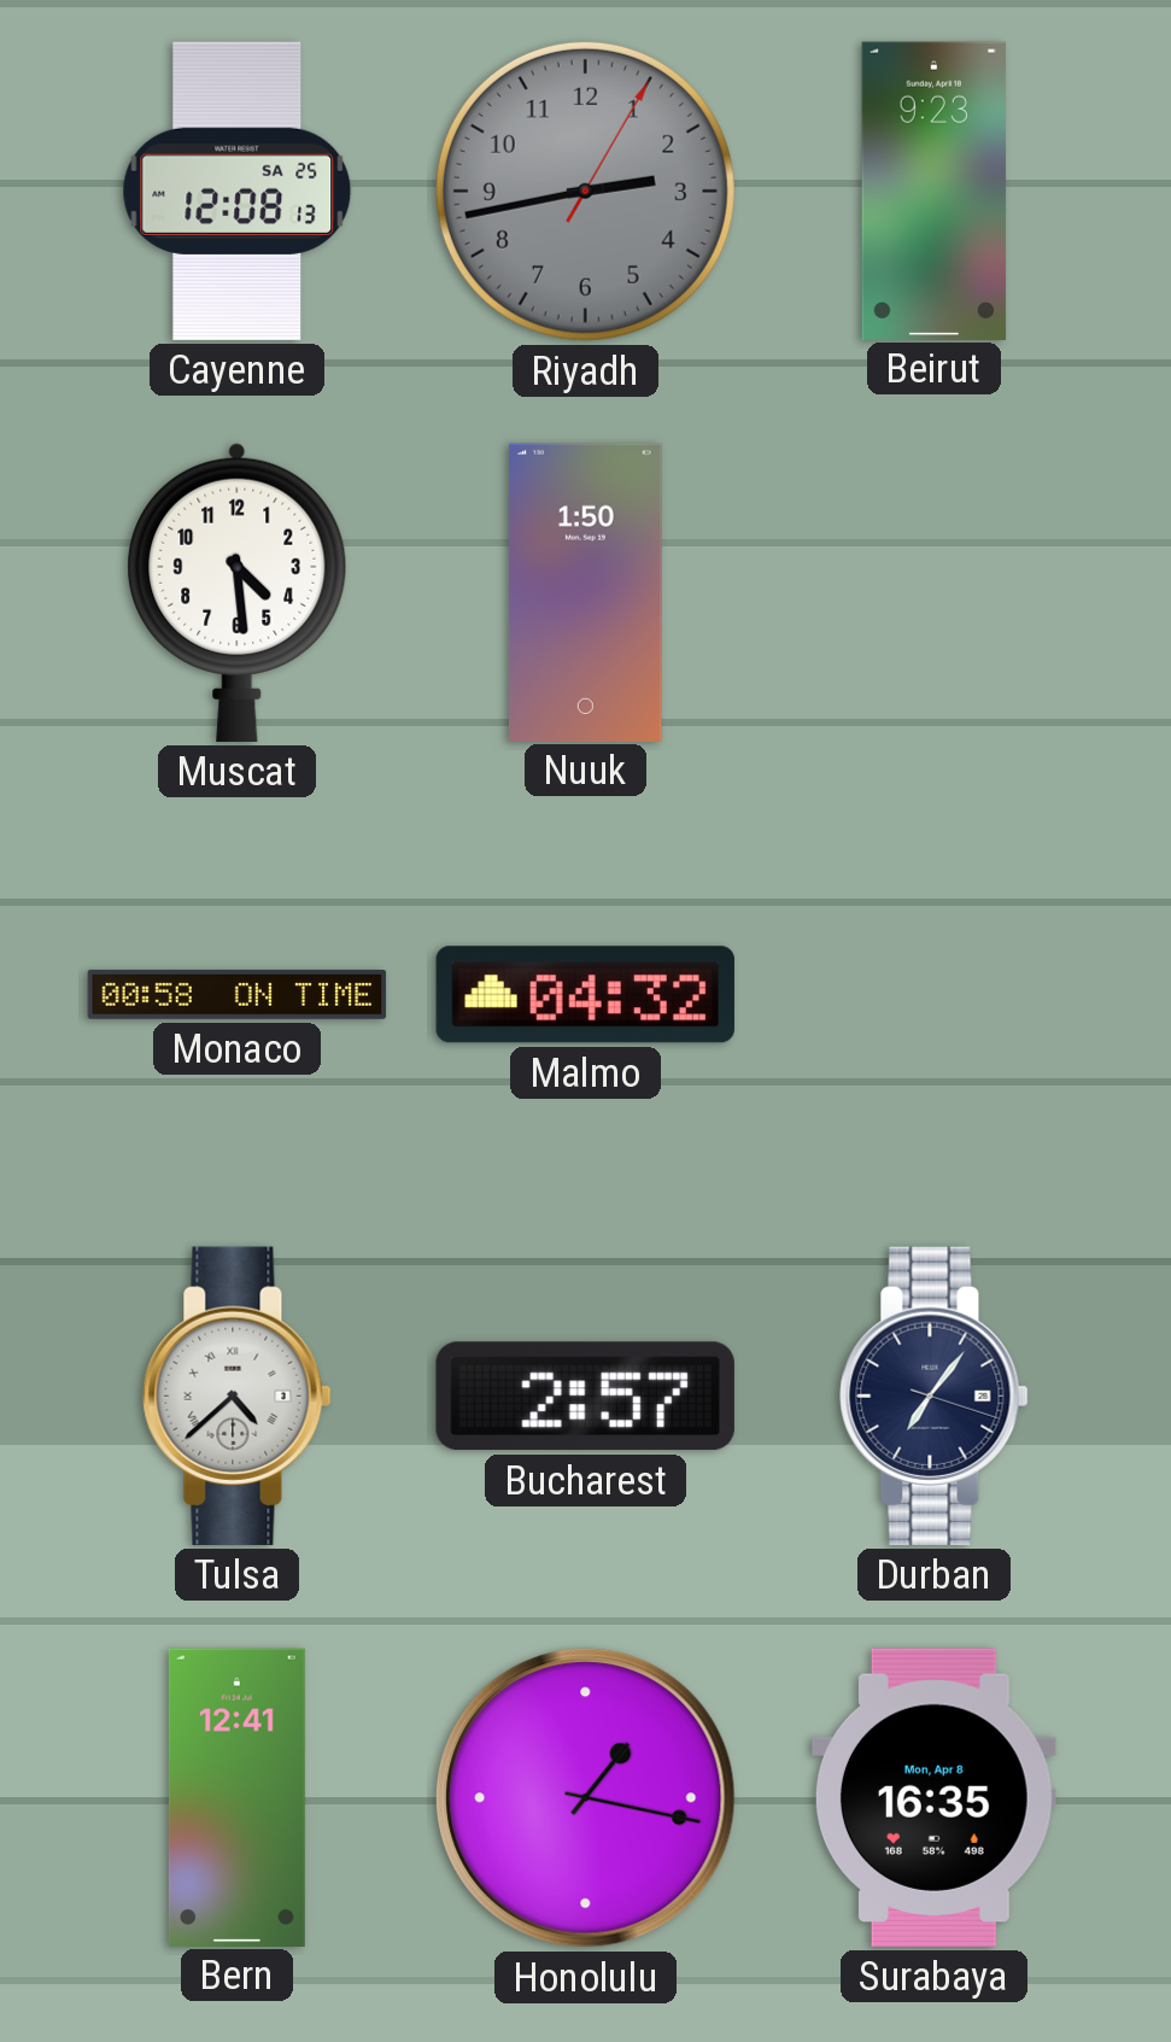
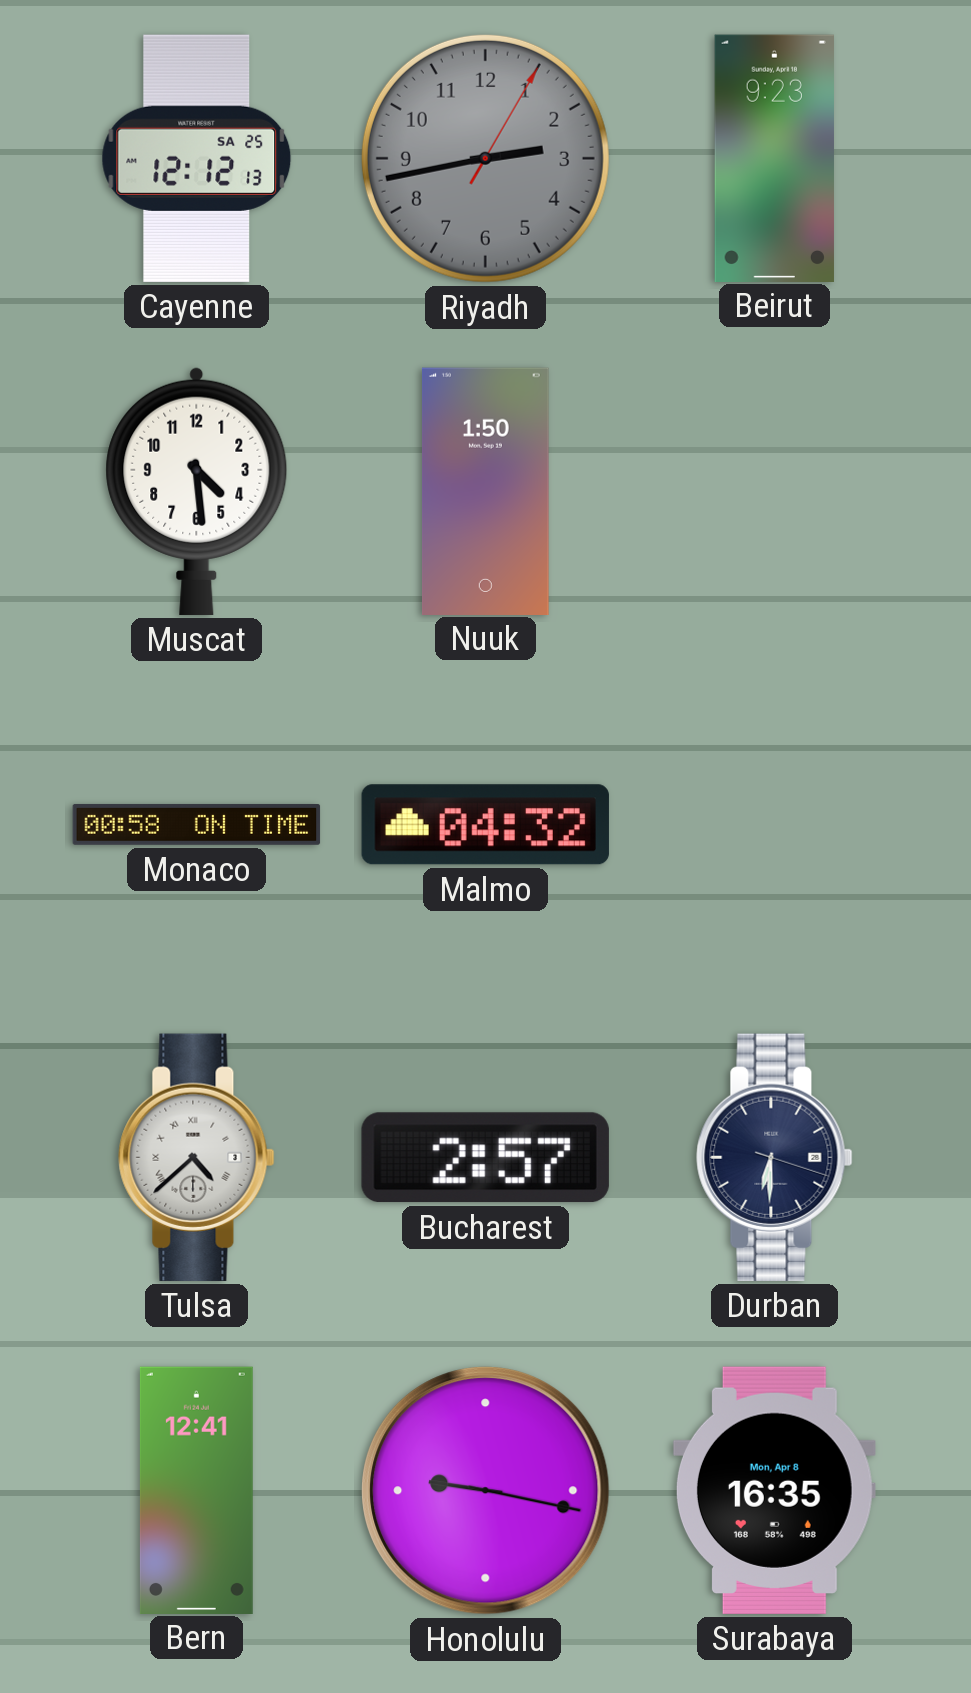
Cayenne: 12:08 -> 12:12 (197, 158)
Durban: 7:06 -> 6:30 (775, 1157)
Honolulu: 1:17 -> 9:17 (486, 1491)
